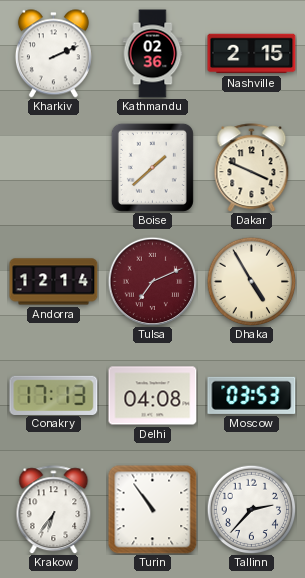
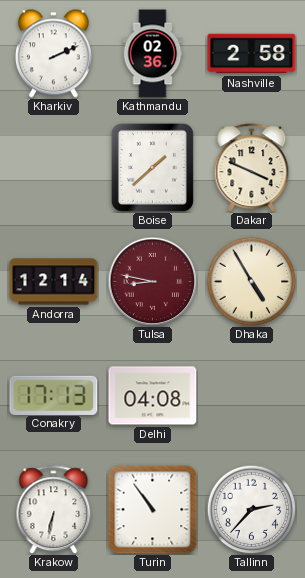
Nashville: 2:15 -> 2:58 (252, 54)
Tulsa: 7:11 -> 8:47 (152, 281)
Moscow: 03:53 -> none (252, 395)
Krakow: 6:36 -> 6:32 (54, 510)
